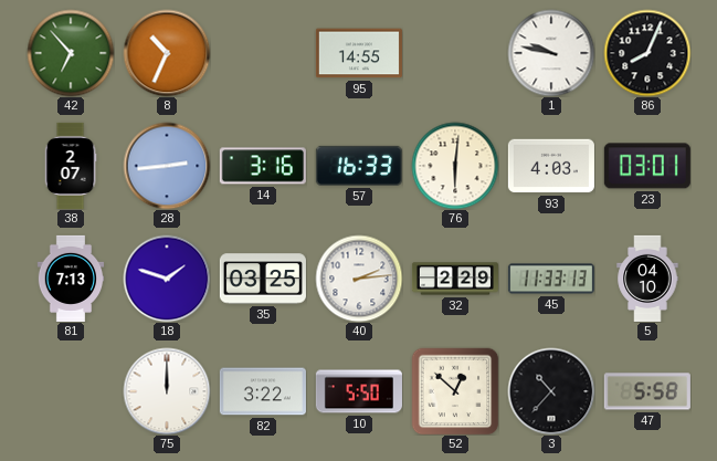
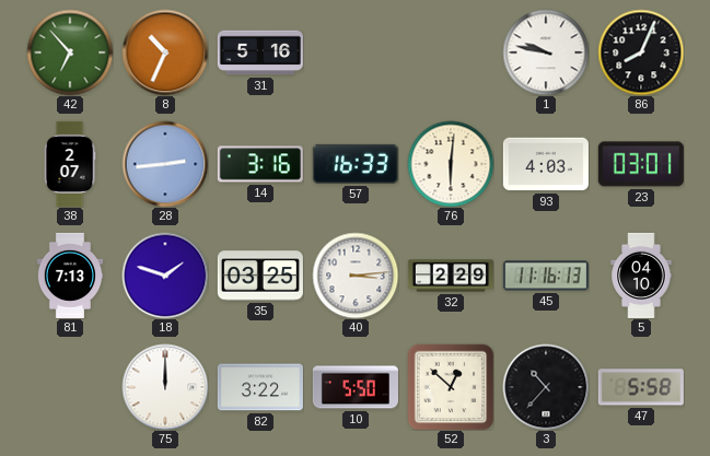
31: none -> 5:16 (260, 52)
95: 14:55 -> none (359, 53)
40: 2:14 -> 3:14 (356, 276)
45: 11:33 -> 11:16 (546, 276)
